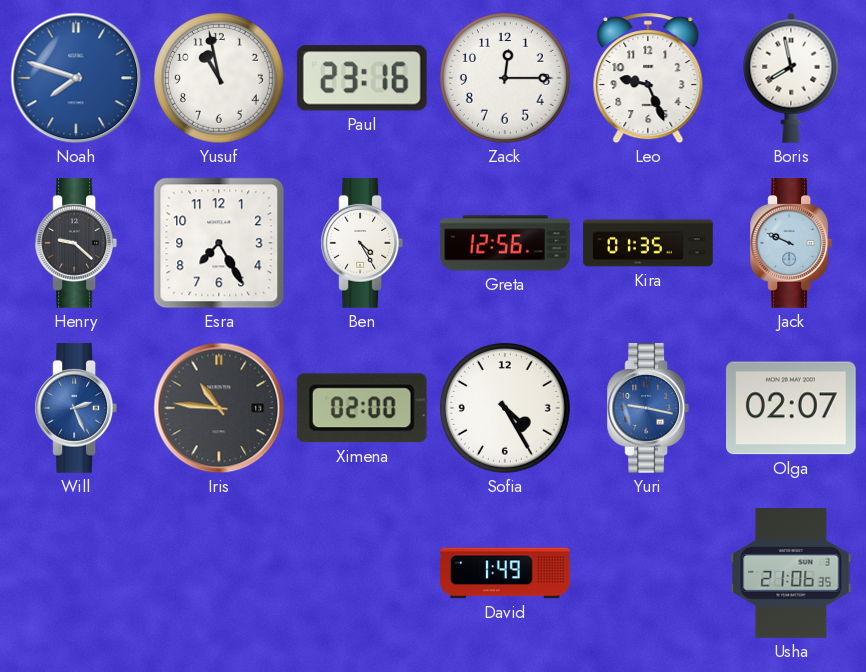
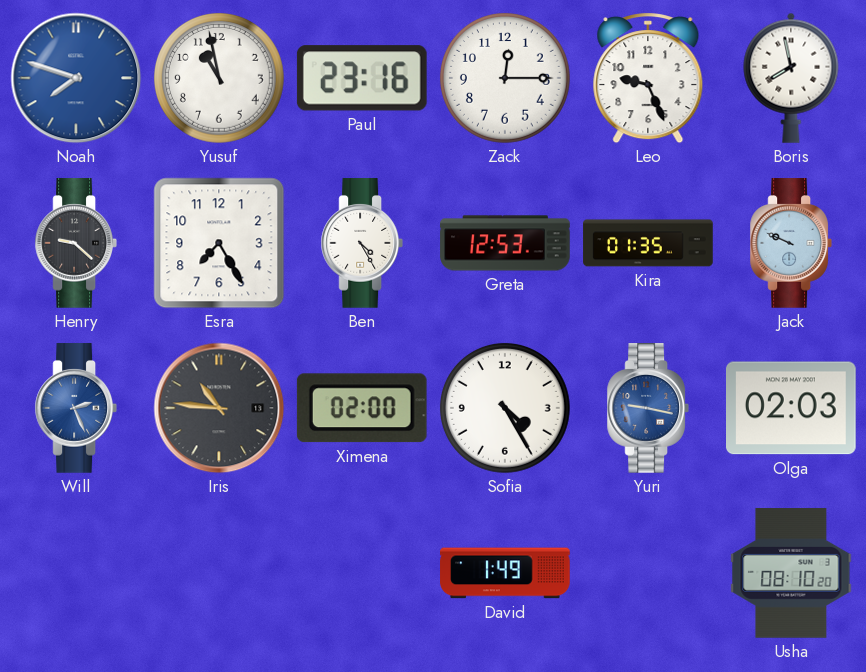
Greta: 12:56 -> 12:53 (505, 243)
Olga: 02:07 -> 02:03 (792, 408)
Usha: 21:06 -> 08:10 (791, 573)
